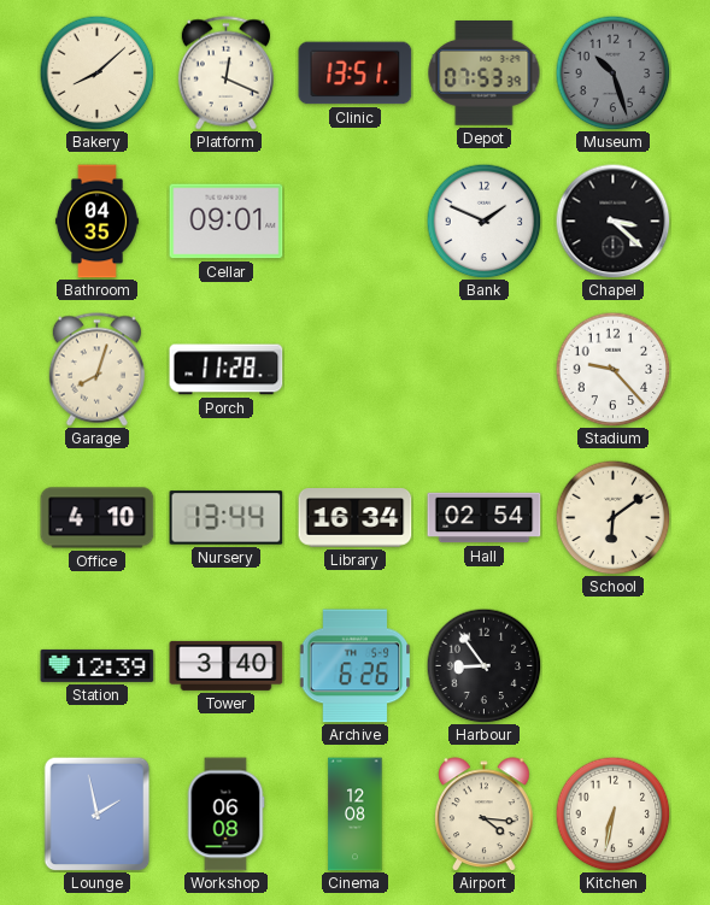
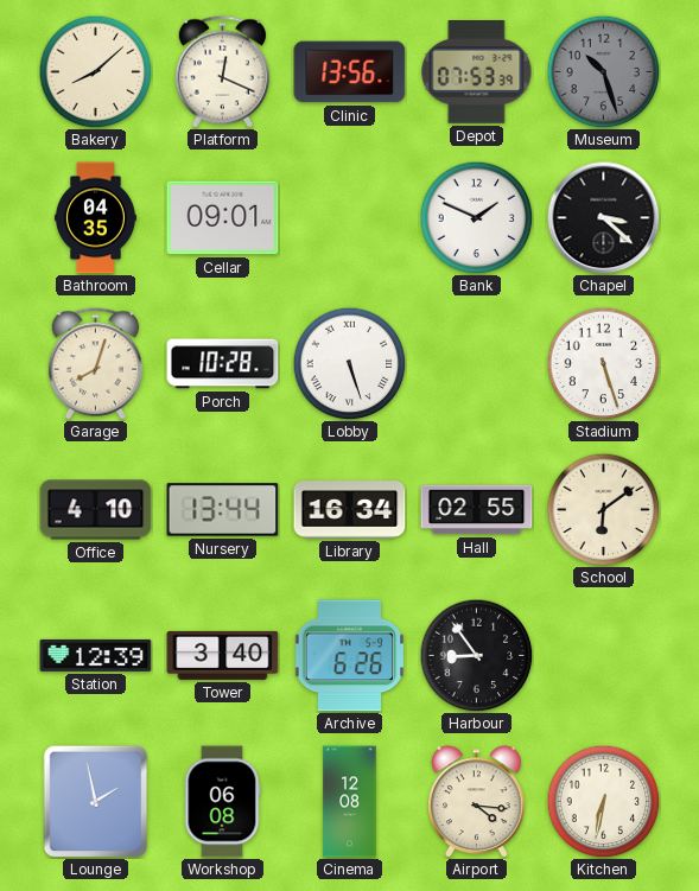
Clinic: 13:51 -> 13:56 (350, 72)
Porch: 11:28 -> 10:28 (223, 364)
Lobby: none -> 5:27 (349, 363)
Stadium: 9:23 -> 5:27 (603, 363)
Hall: 02:54 -> 02:55 (477, 510)
